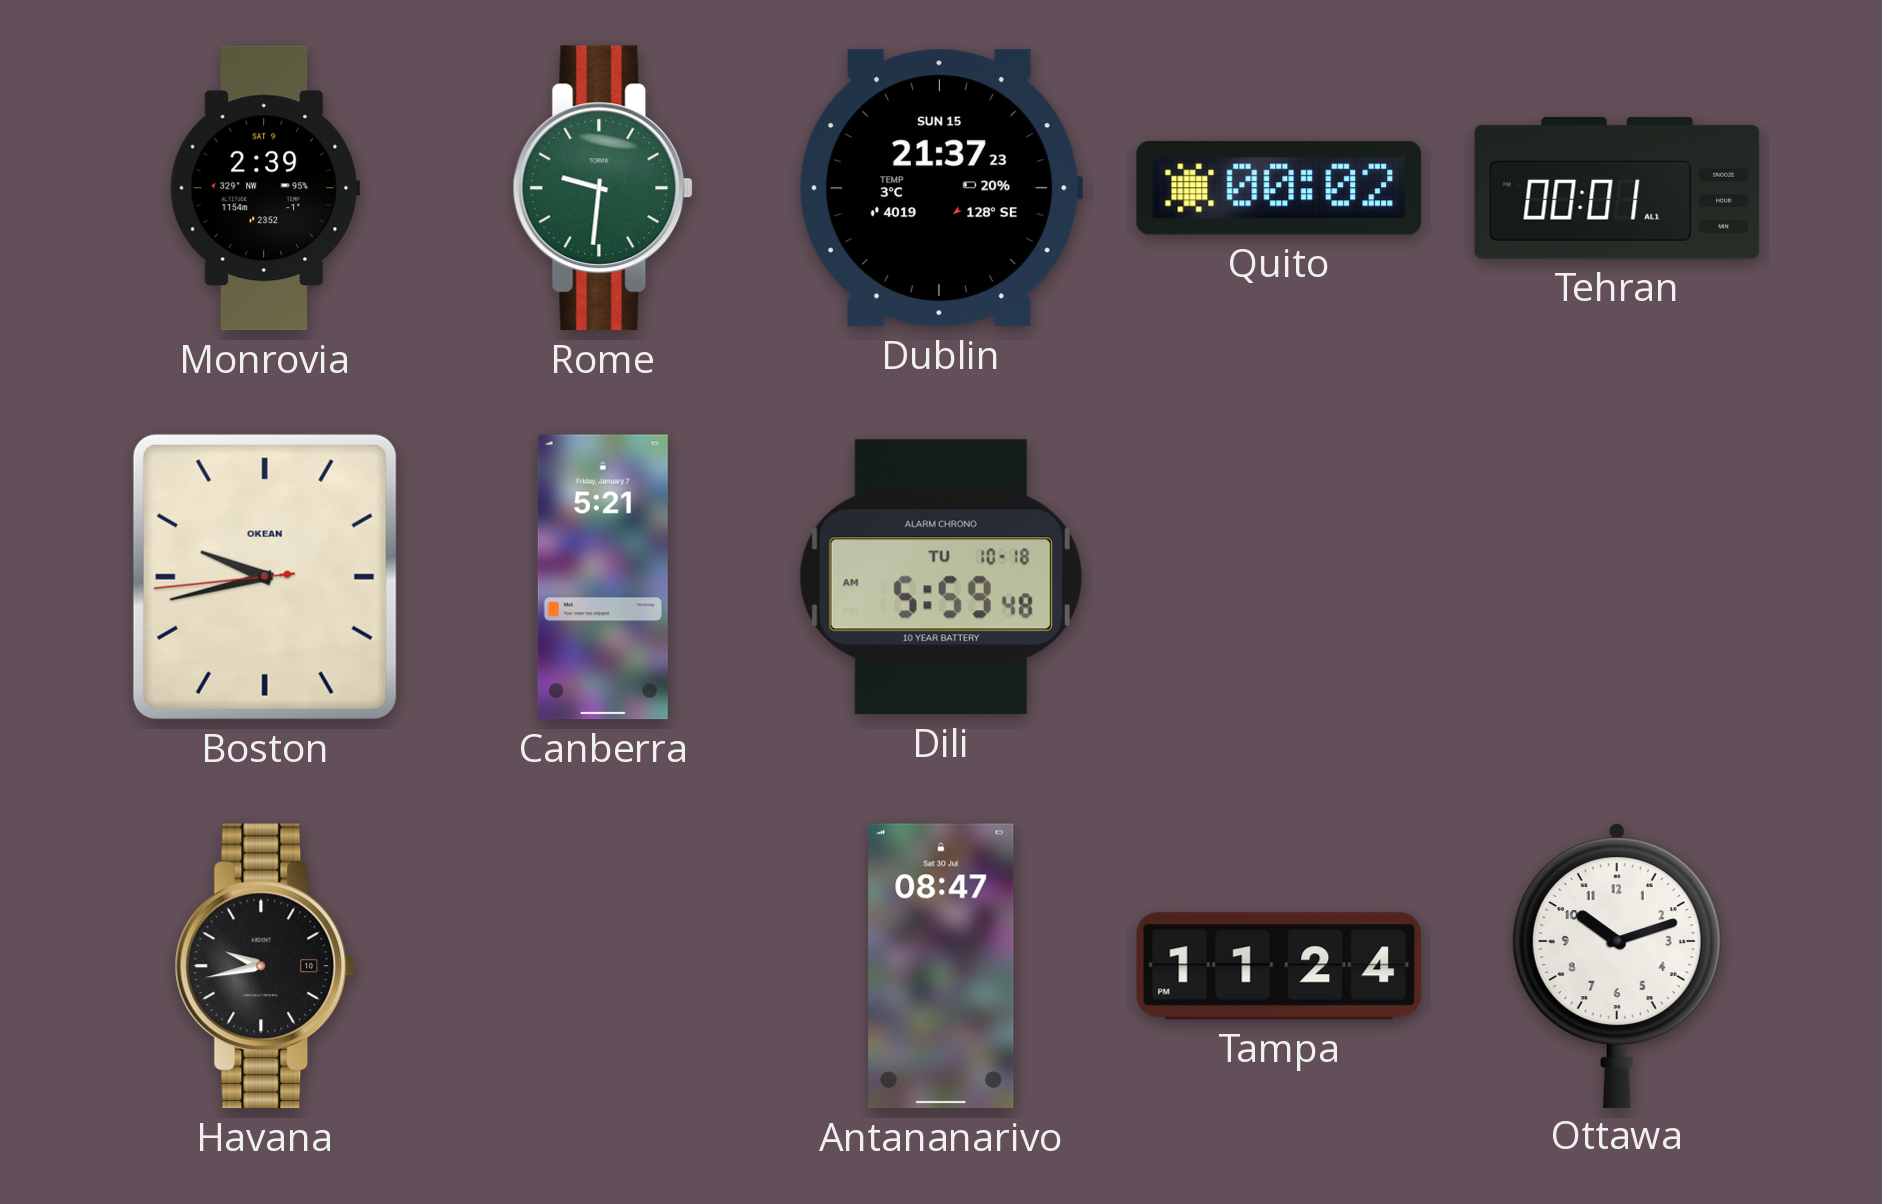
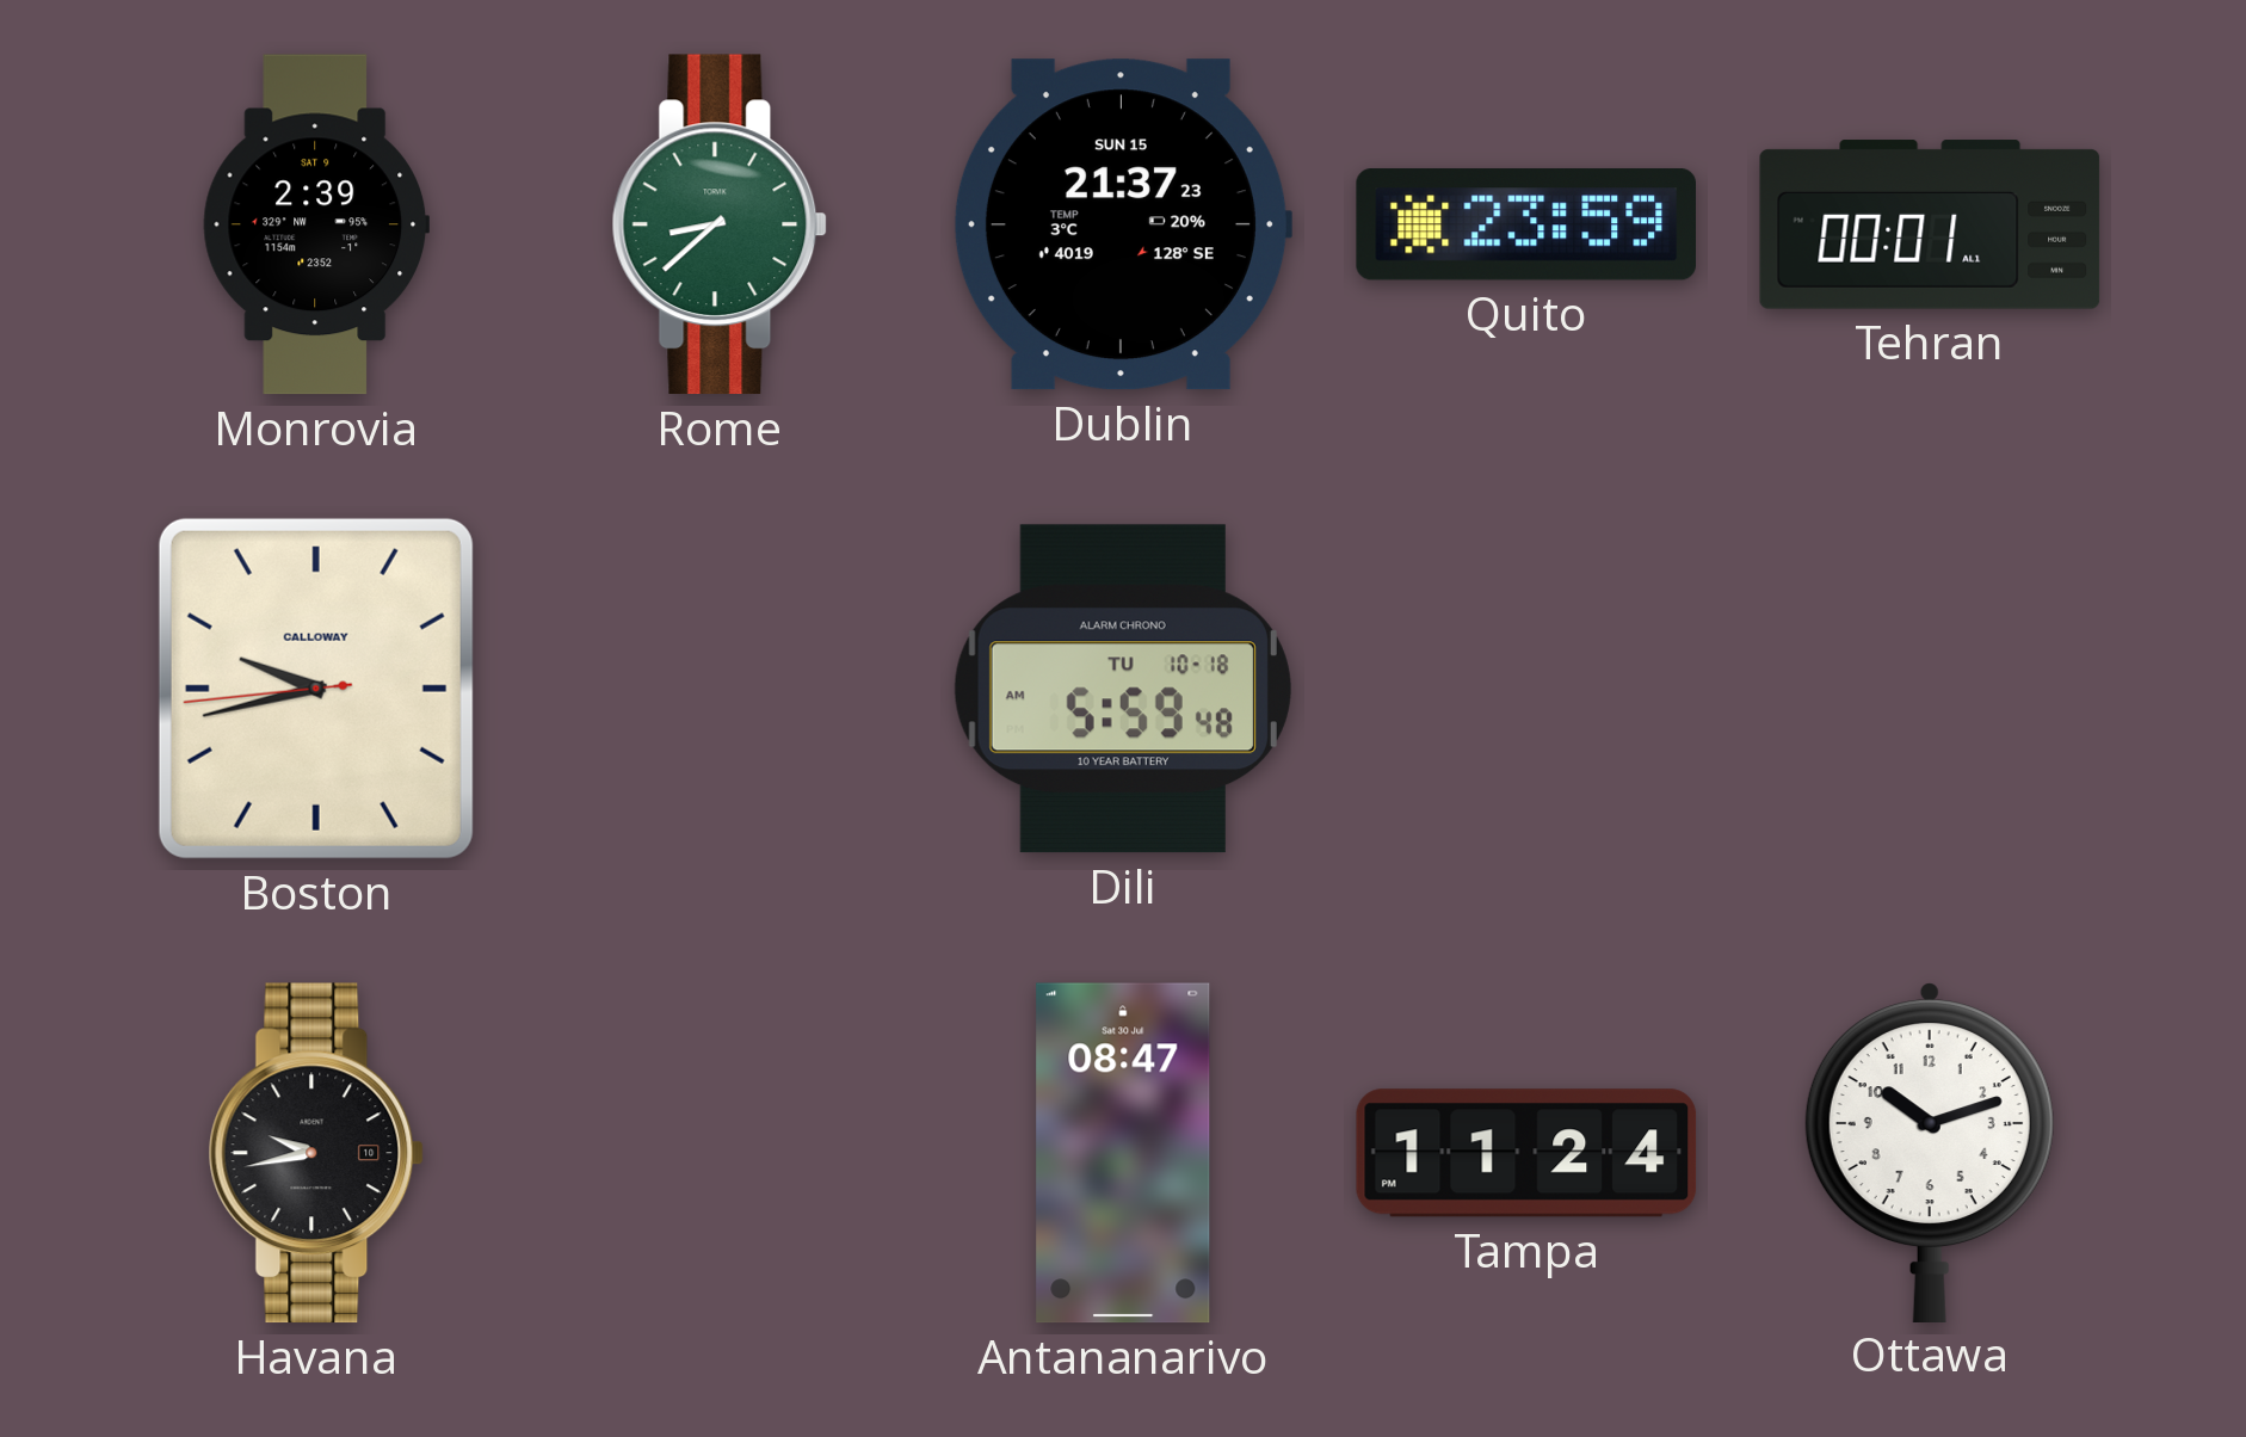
Rome: 9:31 -> 8:38 (720, 224)
Quito: 00:02 -> 23:59 (1525, 224)
Boston brand: OKEAN -> CALLOWAY (316, 689)
Canberra: 5:21 -> none (603, 577)
